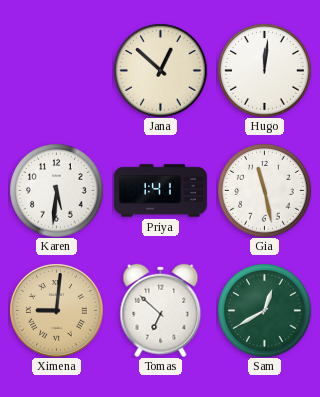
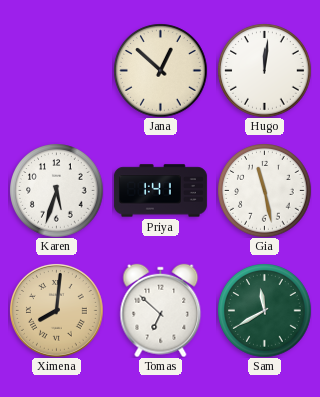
Karen: 5:31 -> 5:33 (56, 190)
Ximena: 9:01 -> 8:01 (57, 311)
Sam: 12:40 -> 11:40 (264, 310)
